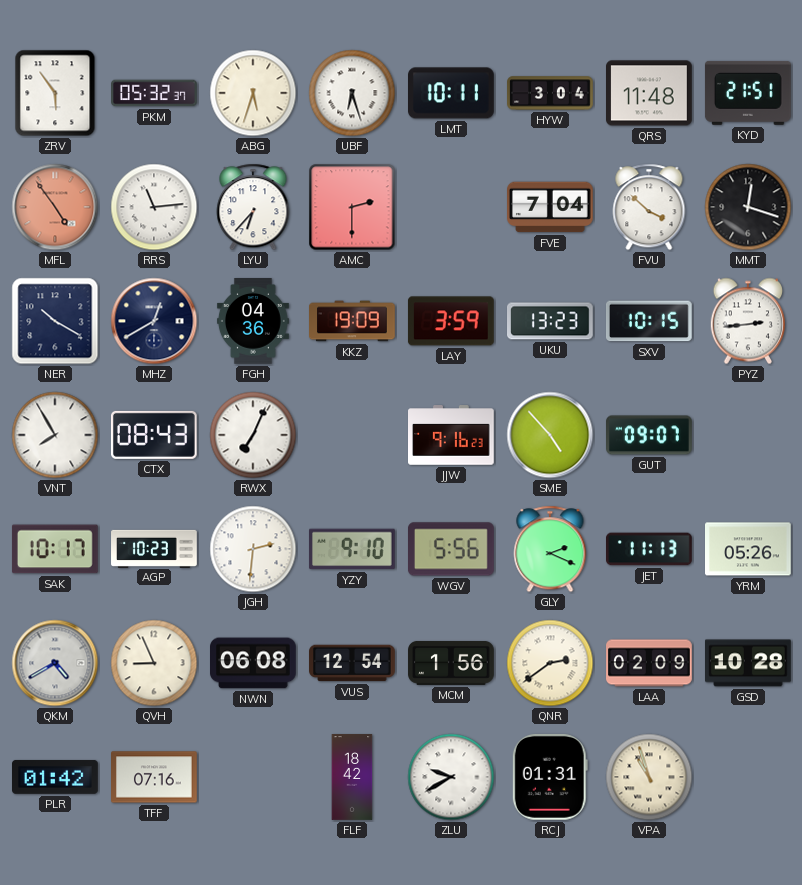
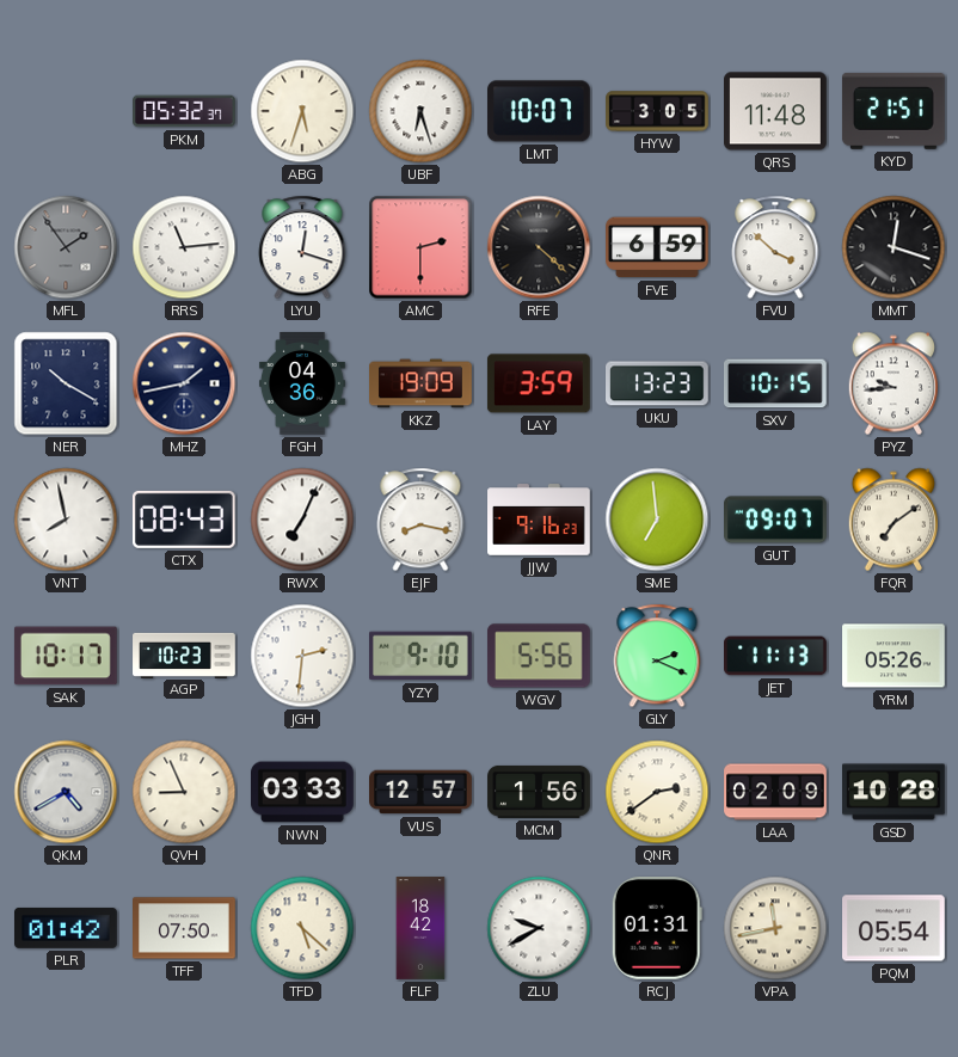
ZRV: 5:54 -> none (55, 93)
LMT: 10:11 -> 10:07 (540, 111)
HYW: 3:04 -> 3:05 (657, 111)
MFL: 4:54 -> 1:54 (66, 247)
MFL dial: salmon -> grey (66, 247)
LYU: 6:37 -> 12:18 (302, 247)
RFE: none -> 4:22 (539, 247)
FVE: 7:04 -> 6:59 (658, 247)
MHZ: 12:40 -> 1:43 (184, 383)
PYZ: 2:44 -> 9:44 (892, 383)
VNT: 7:55 -> 7:58 (66, 520)
EJF: none -> 8:17 (420, 520)
SME: 4:53 -> 6:59 (657, 520)
FQR: none -> 7:09 (892, 520)
NWN: 06:08 -> 03:33 (303, 792)
VUS: 12:54 -> 12:57 (420, 792)
TFF: 07:16 -> 07:50 (185, 928)
TFD: none -> 5:22 (302, 928)
VPA: 10:57 -> 11:43 (775, 928)
PQM: none -> 05:54 (895, 928)
